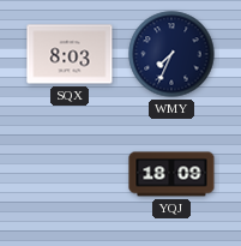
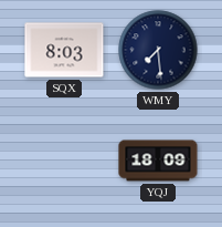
WMY: 7:34 -> 7:29 (158, 50)
